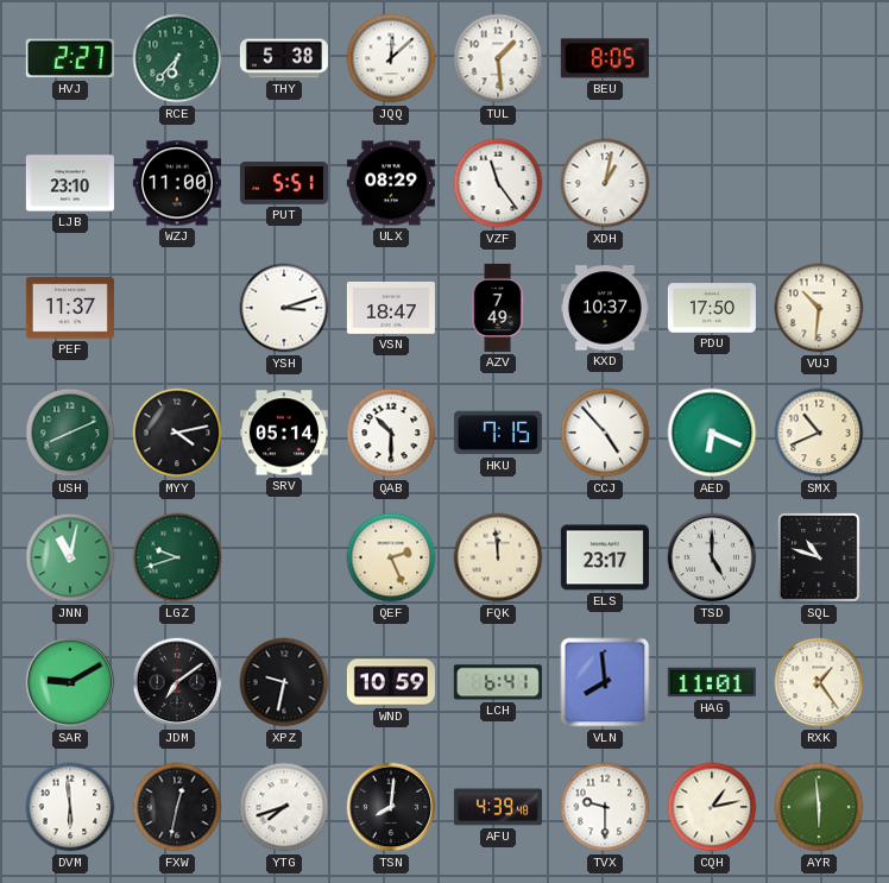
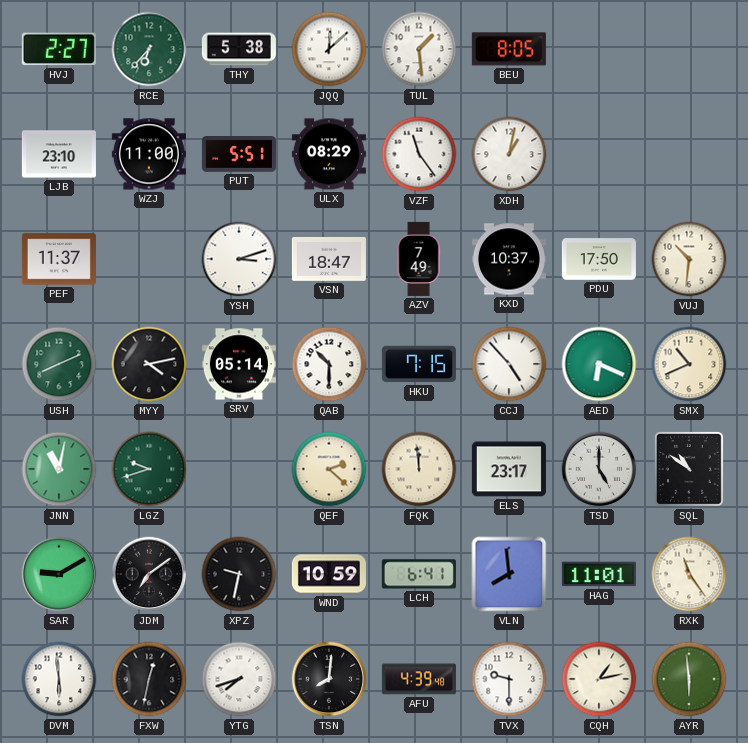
QEF: 2:26 -> 2:22 (329, 469)
SQL: 10:48 -> 10:51 (689, 469)
RXK: 1:24 -> 11:24 (689, 574)
